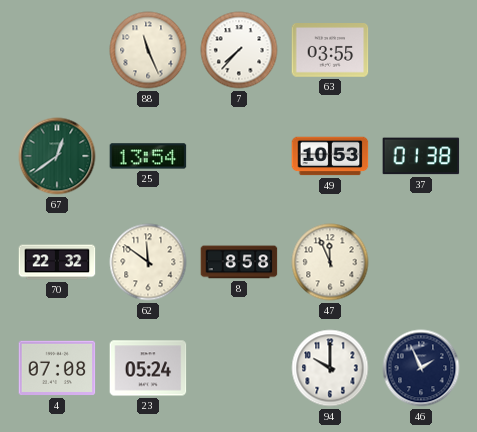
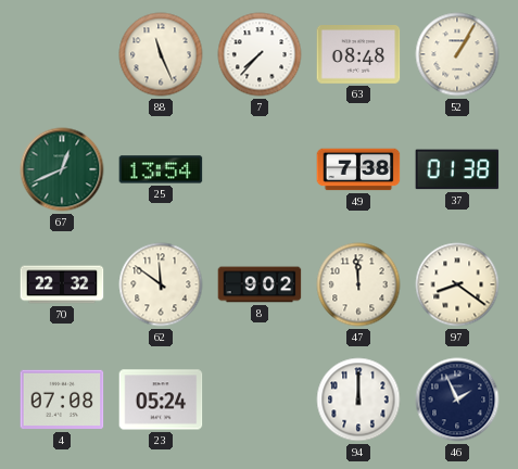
63: 03:55 -> 08:48 (358, 54)
52: none -> 1:05 (457, 54)
67: 12:39 -> 12:41 (62, 169)
49: 10:53 -> 7:38 (358, 169)
8: 8:58 -> 9:02 (260, 284)
47: 11:56 -> 11:59 (358, 284)
97: none -> 8:21 (457, 284)
94: 10:00 -> 12:00 (358, 400)
